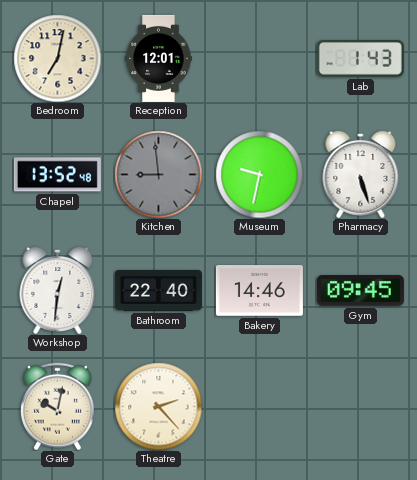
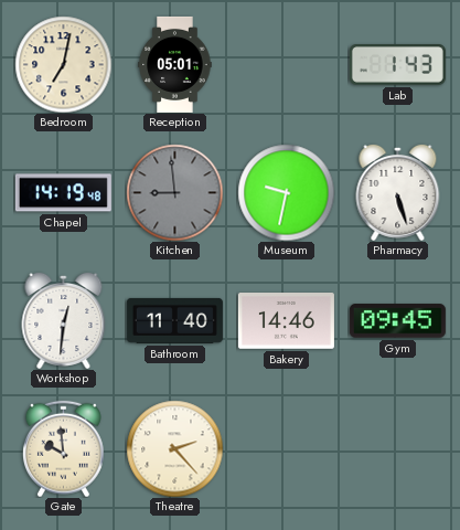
Reception: 12:01 -> 05:01 (175, 64)
Chapel: 13:52 -> 14:19 (63, 193)
Bathroom: 22:40 -> 11:40 (174, 320)
Gate: 10:02 -> 9:59 (63, 448)
